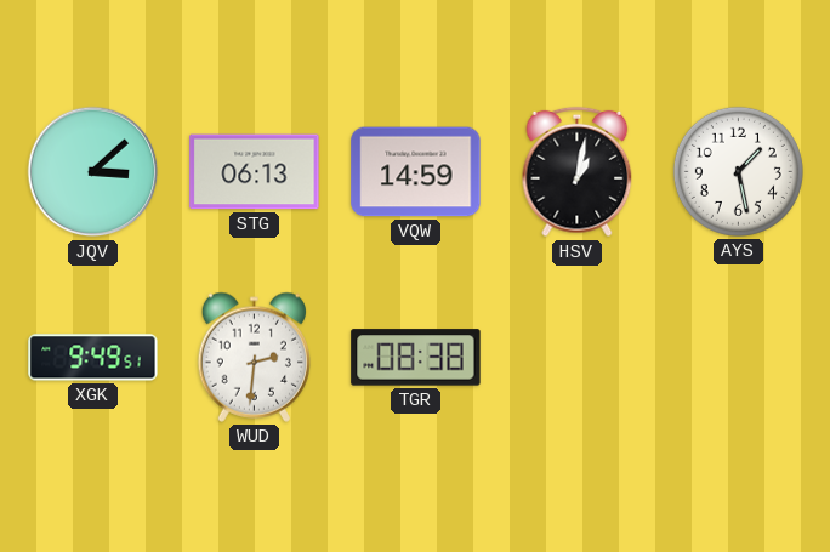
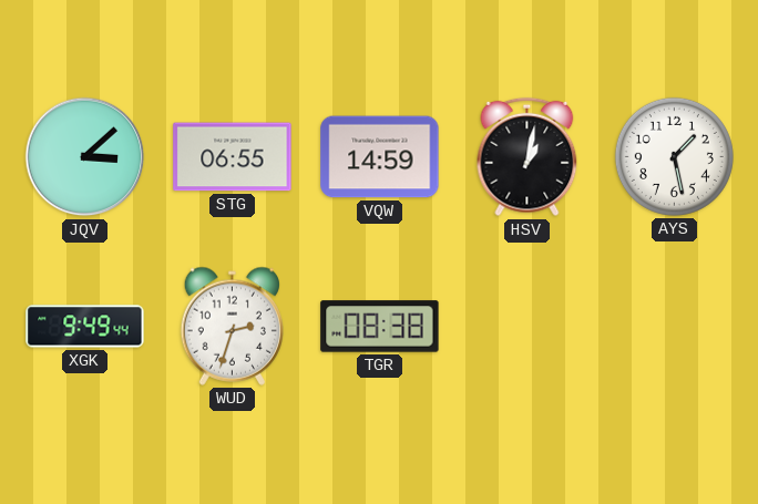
STG: 06:13 -> 06:55 (233, 157)
XGK: 9:49:51 -> 9:49:44 (85, 327)
WUD: 2:31 -> 2:33 (232, 326)
